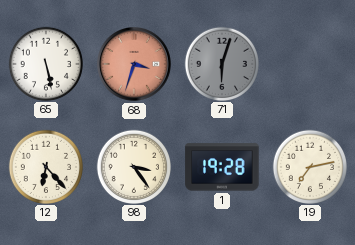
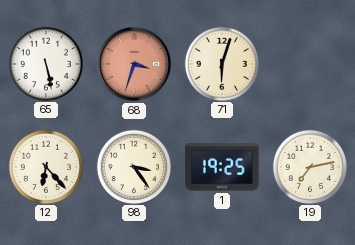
71 dial: grey -> cream (221, 63)
1: 19:28 -> 19:25 (222, 167)
